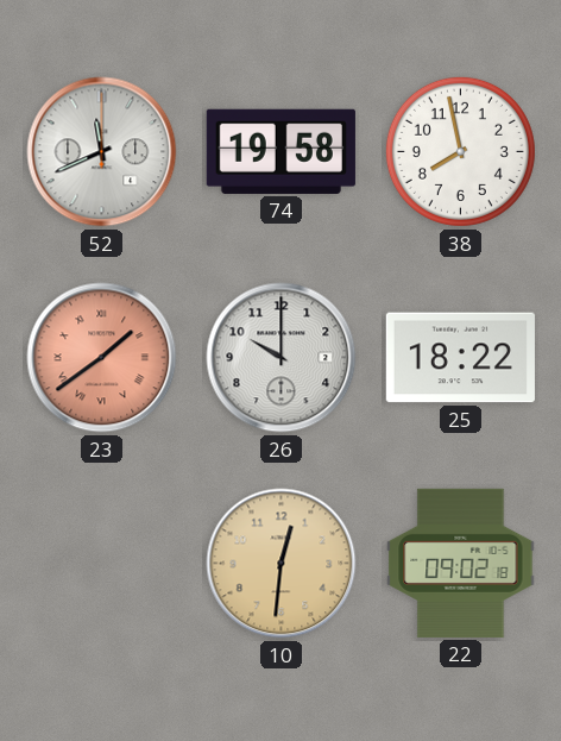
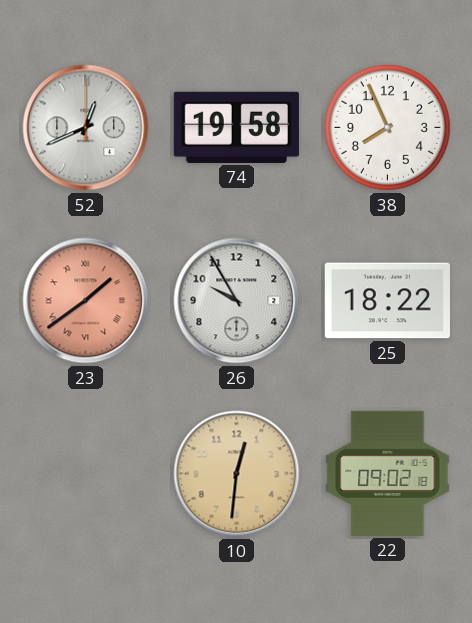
52: 11:41 -> 12:41 (86, 128)
38: 7:58 -> 7:56 (387, 127)
26: 10:00 -> 9:55 (237, 301)
